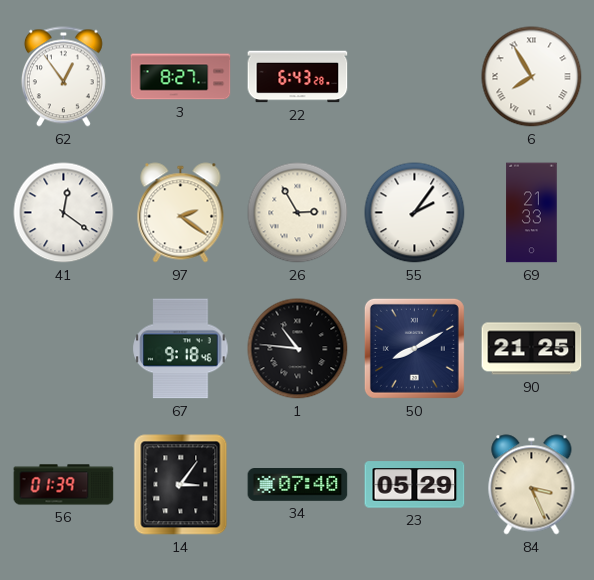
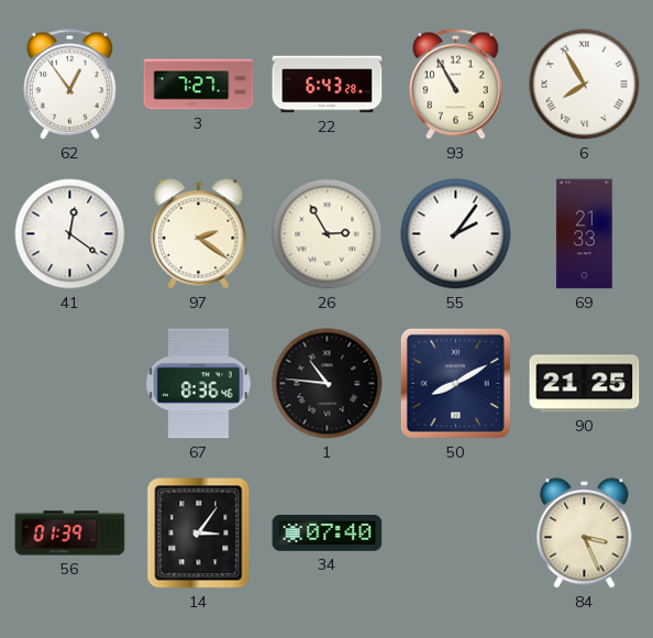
3: 8:27 -> 7:27 (199, 85)
93: none -> 10:55 (455, 85)
67: 9:18 -> 8:36 (199, 384)
23: 05:29 -> none (415, 485)
